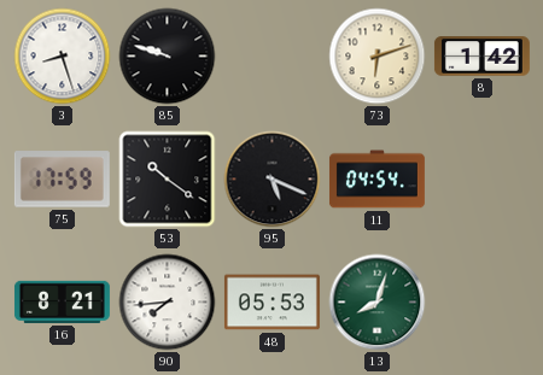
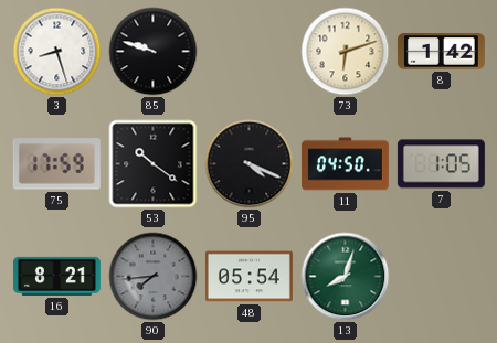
95: 5:19 -> 4:19 (250, 164)
11: 04:54 -> 04:50 (345, 164)
7: none -> 1:05 (441, 164)
90 dial: white -> grey (154, 277)
48: 05:53 -> 05:54 (248, 277)
